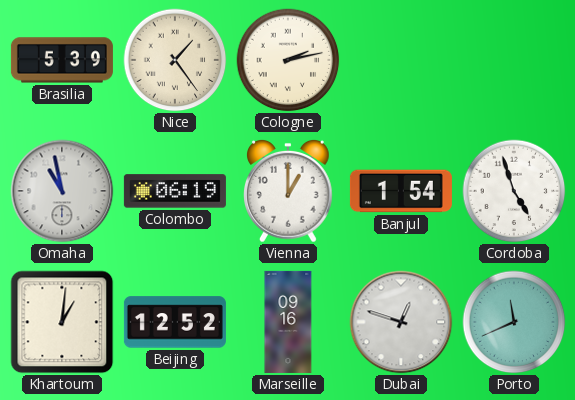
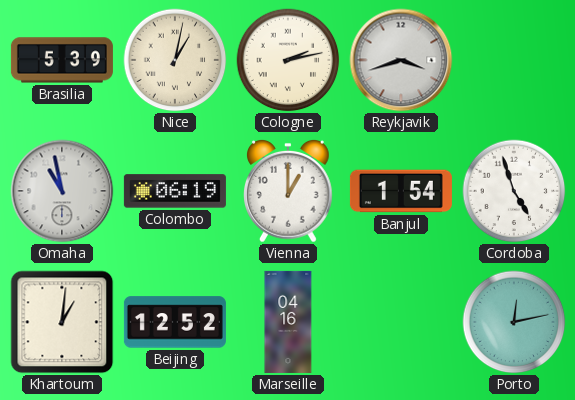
Nice: 1:24 -> 1:02 (175, 60)
Reykjavik: none -> 3:42 (401, 60)
Marseille: 09:16 -> 04:16 (288, 322)
Dubai: 12:48 -> none (401, 322)
Porto: 11:41 -> 12:13 (514, 322)
